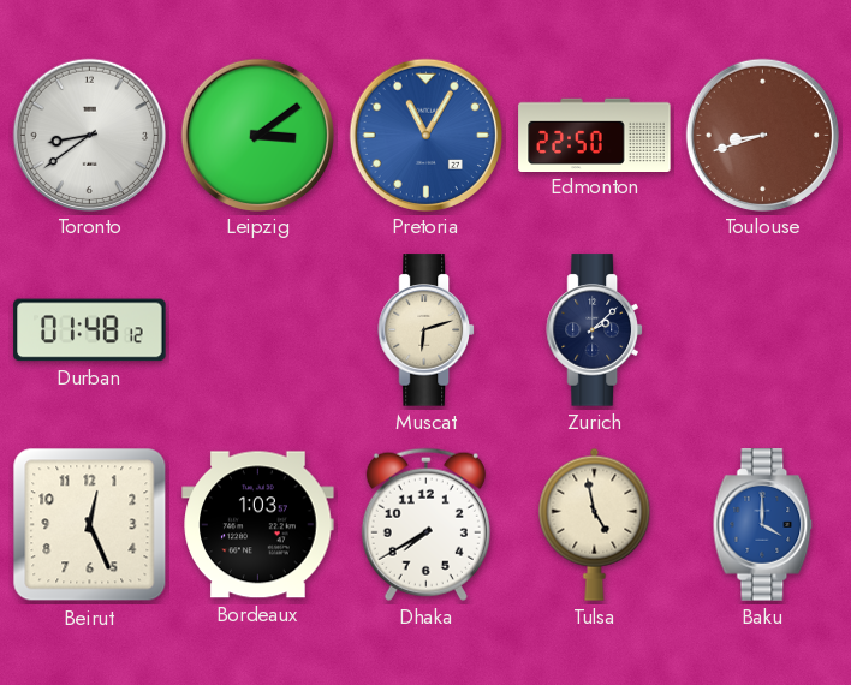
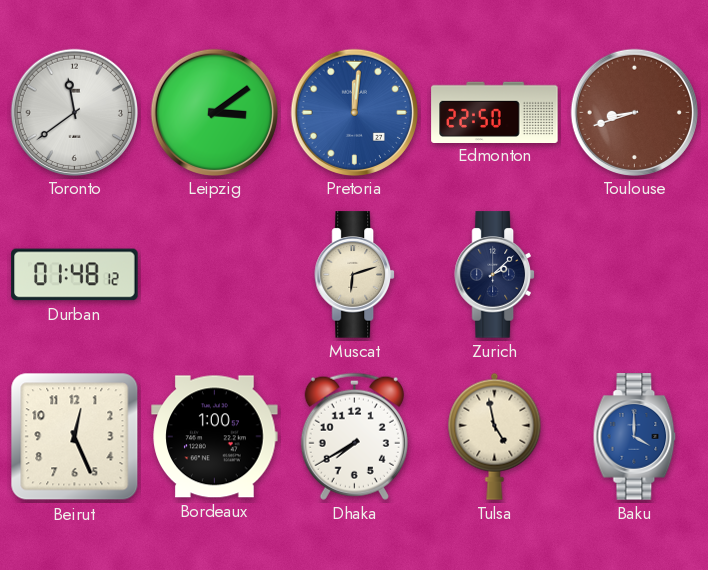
Toronto: 8:39 -> 11:39 (74, 112)
Pretoria: 11:05 -> 12:01 (354, 112)
Bordeaux: 1:03 -> 1:00 (215, 437)
